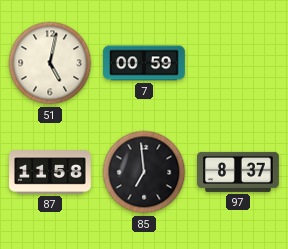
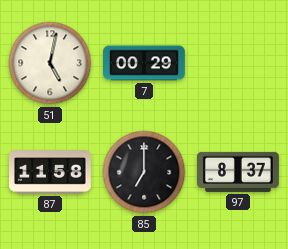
7: 00:59 -> 00:29 (145, 63)
85: 6:59 -> 7:00 (144, 172)
